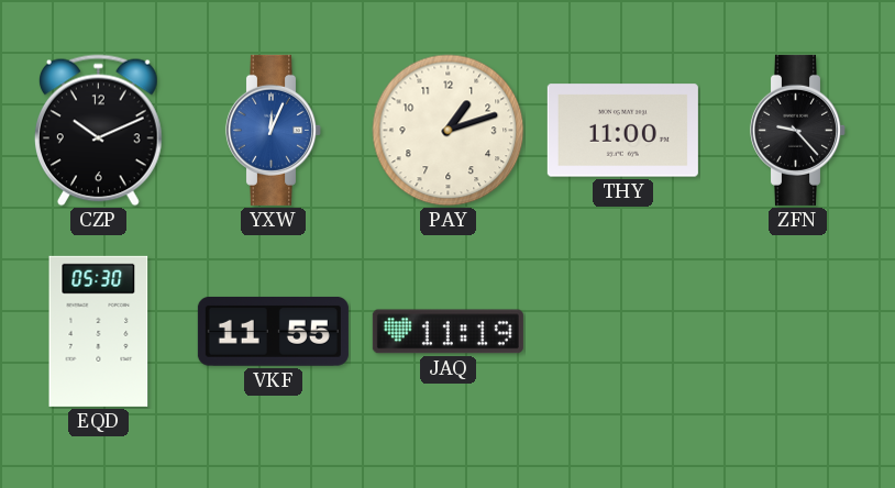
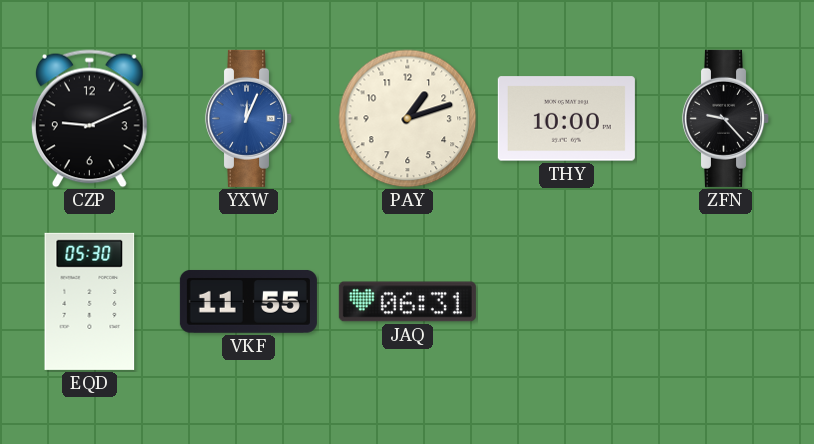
CZP: 10:11 -> 9:11 (89, 119)
THY: 11:00 -> 10:00 (566, 119)
JAQ: 11:19 -> 06:31 (407, 302)
